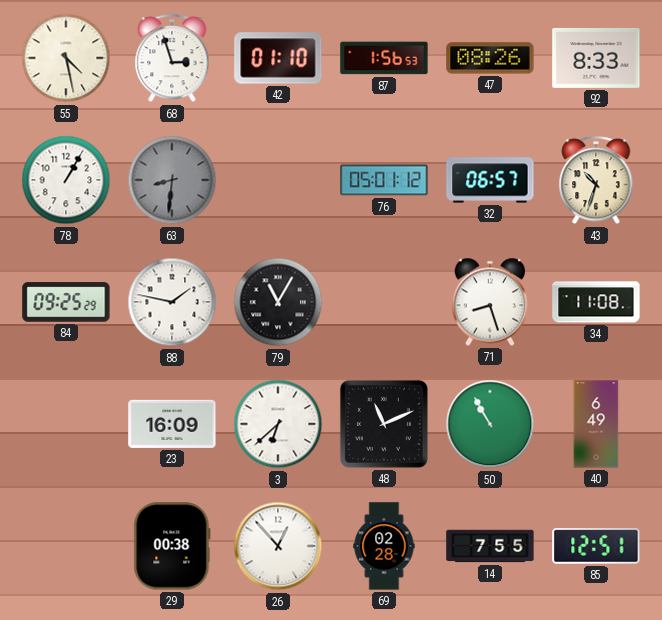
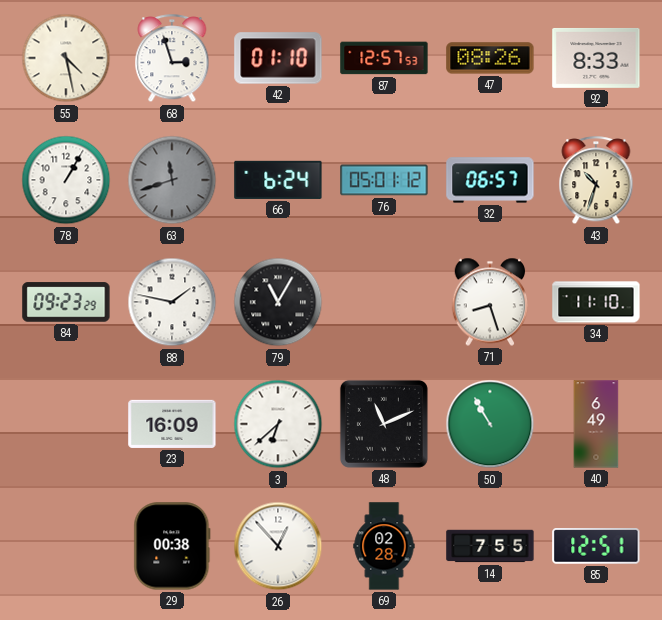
87: 1:56 -> 12:57 (384, 58)
63: 8:31 -> 11:42 (172, 180)
66: none -> 6:24 (278, 180)
84: 09:25 -> 09:23 (66, 302)
34: 11:08 -> 11:10 (596, 302)
